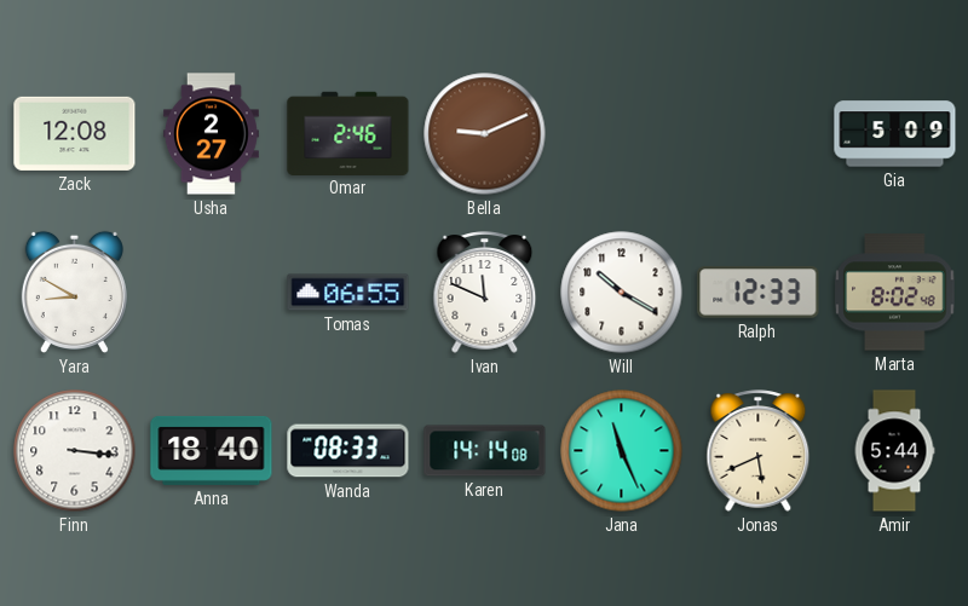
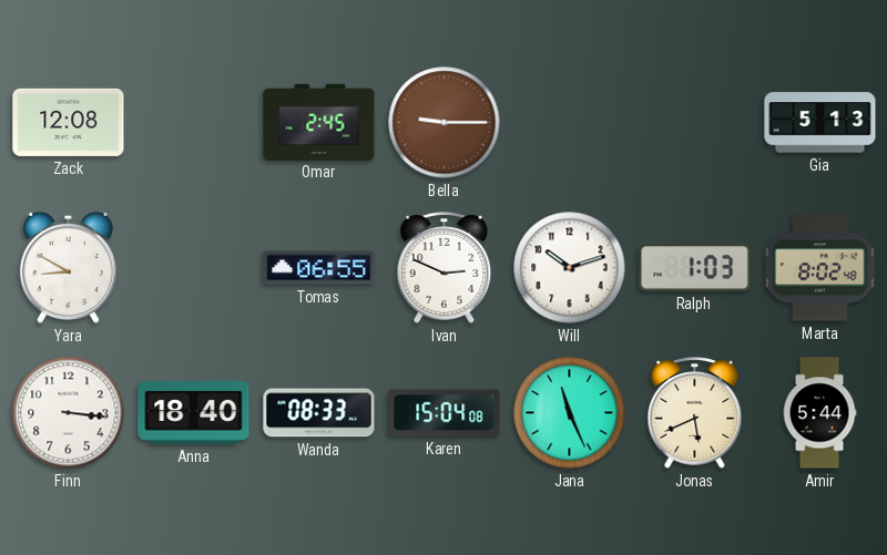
Usha: 2:27 -> none (211, 134)
Omar: 2:46 -> 2:45 (319, 122)
Bella: 9:11 -> 9:15 (445, 123)
Gia: 5:09 -> 5:13 (820, 123)
Ivan: 11:49 -> 2:49 (445, 268)
Will: 10:20 -> 10:12 (570, 268)
Ralph: 12:33 -> 1:03 (695, 268)
Karen: 14:14 -> 15:04 (445, 413)
